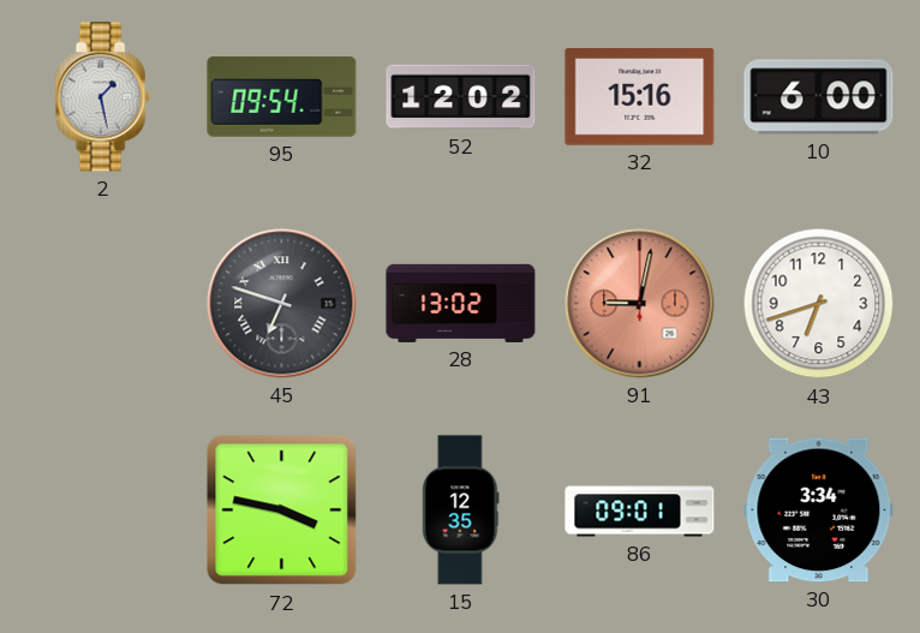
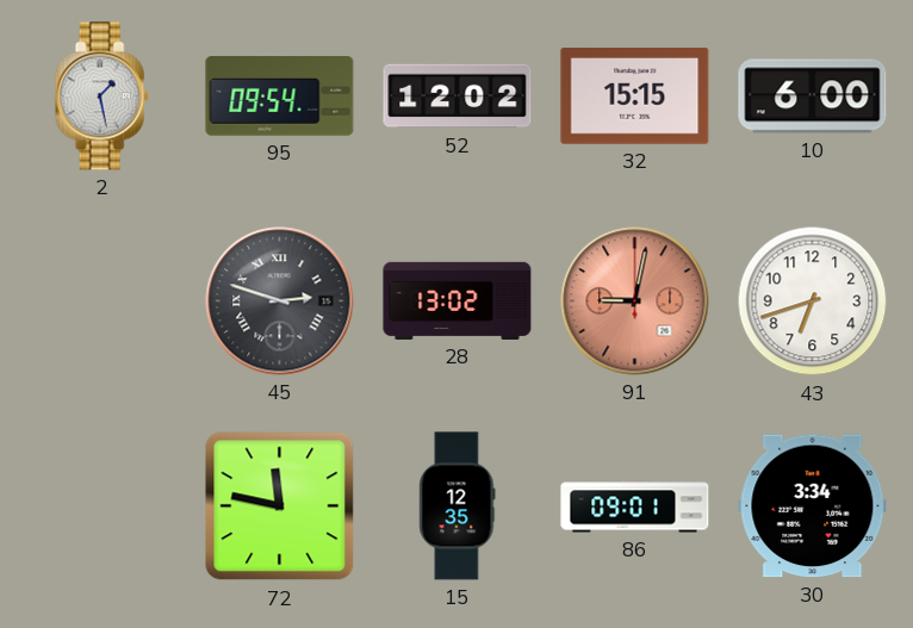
32: 15:16 -> 15:15 (635, 97)
45: 6:48 -> 2:48 (280, 301)
72: 3:47 -> 11:47 (280, 506)
